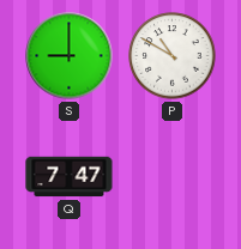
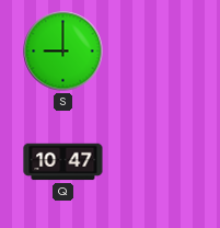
P: 10:50 -> none (173, 56)
Q: 7:47 -> 10:47 (63, 162)
